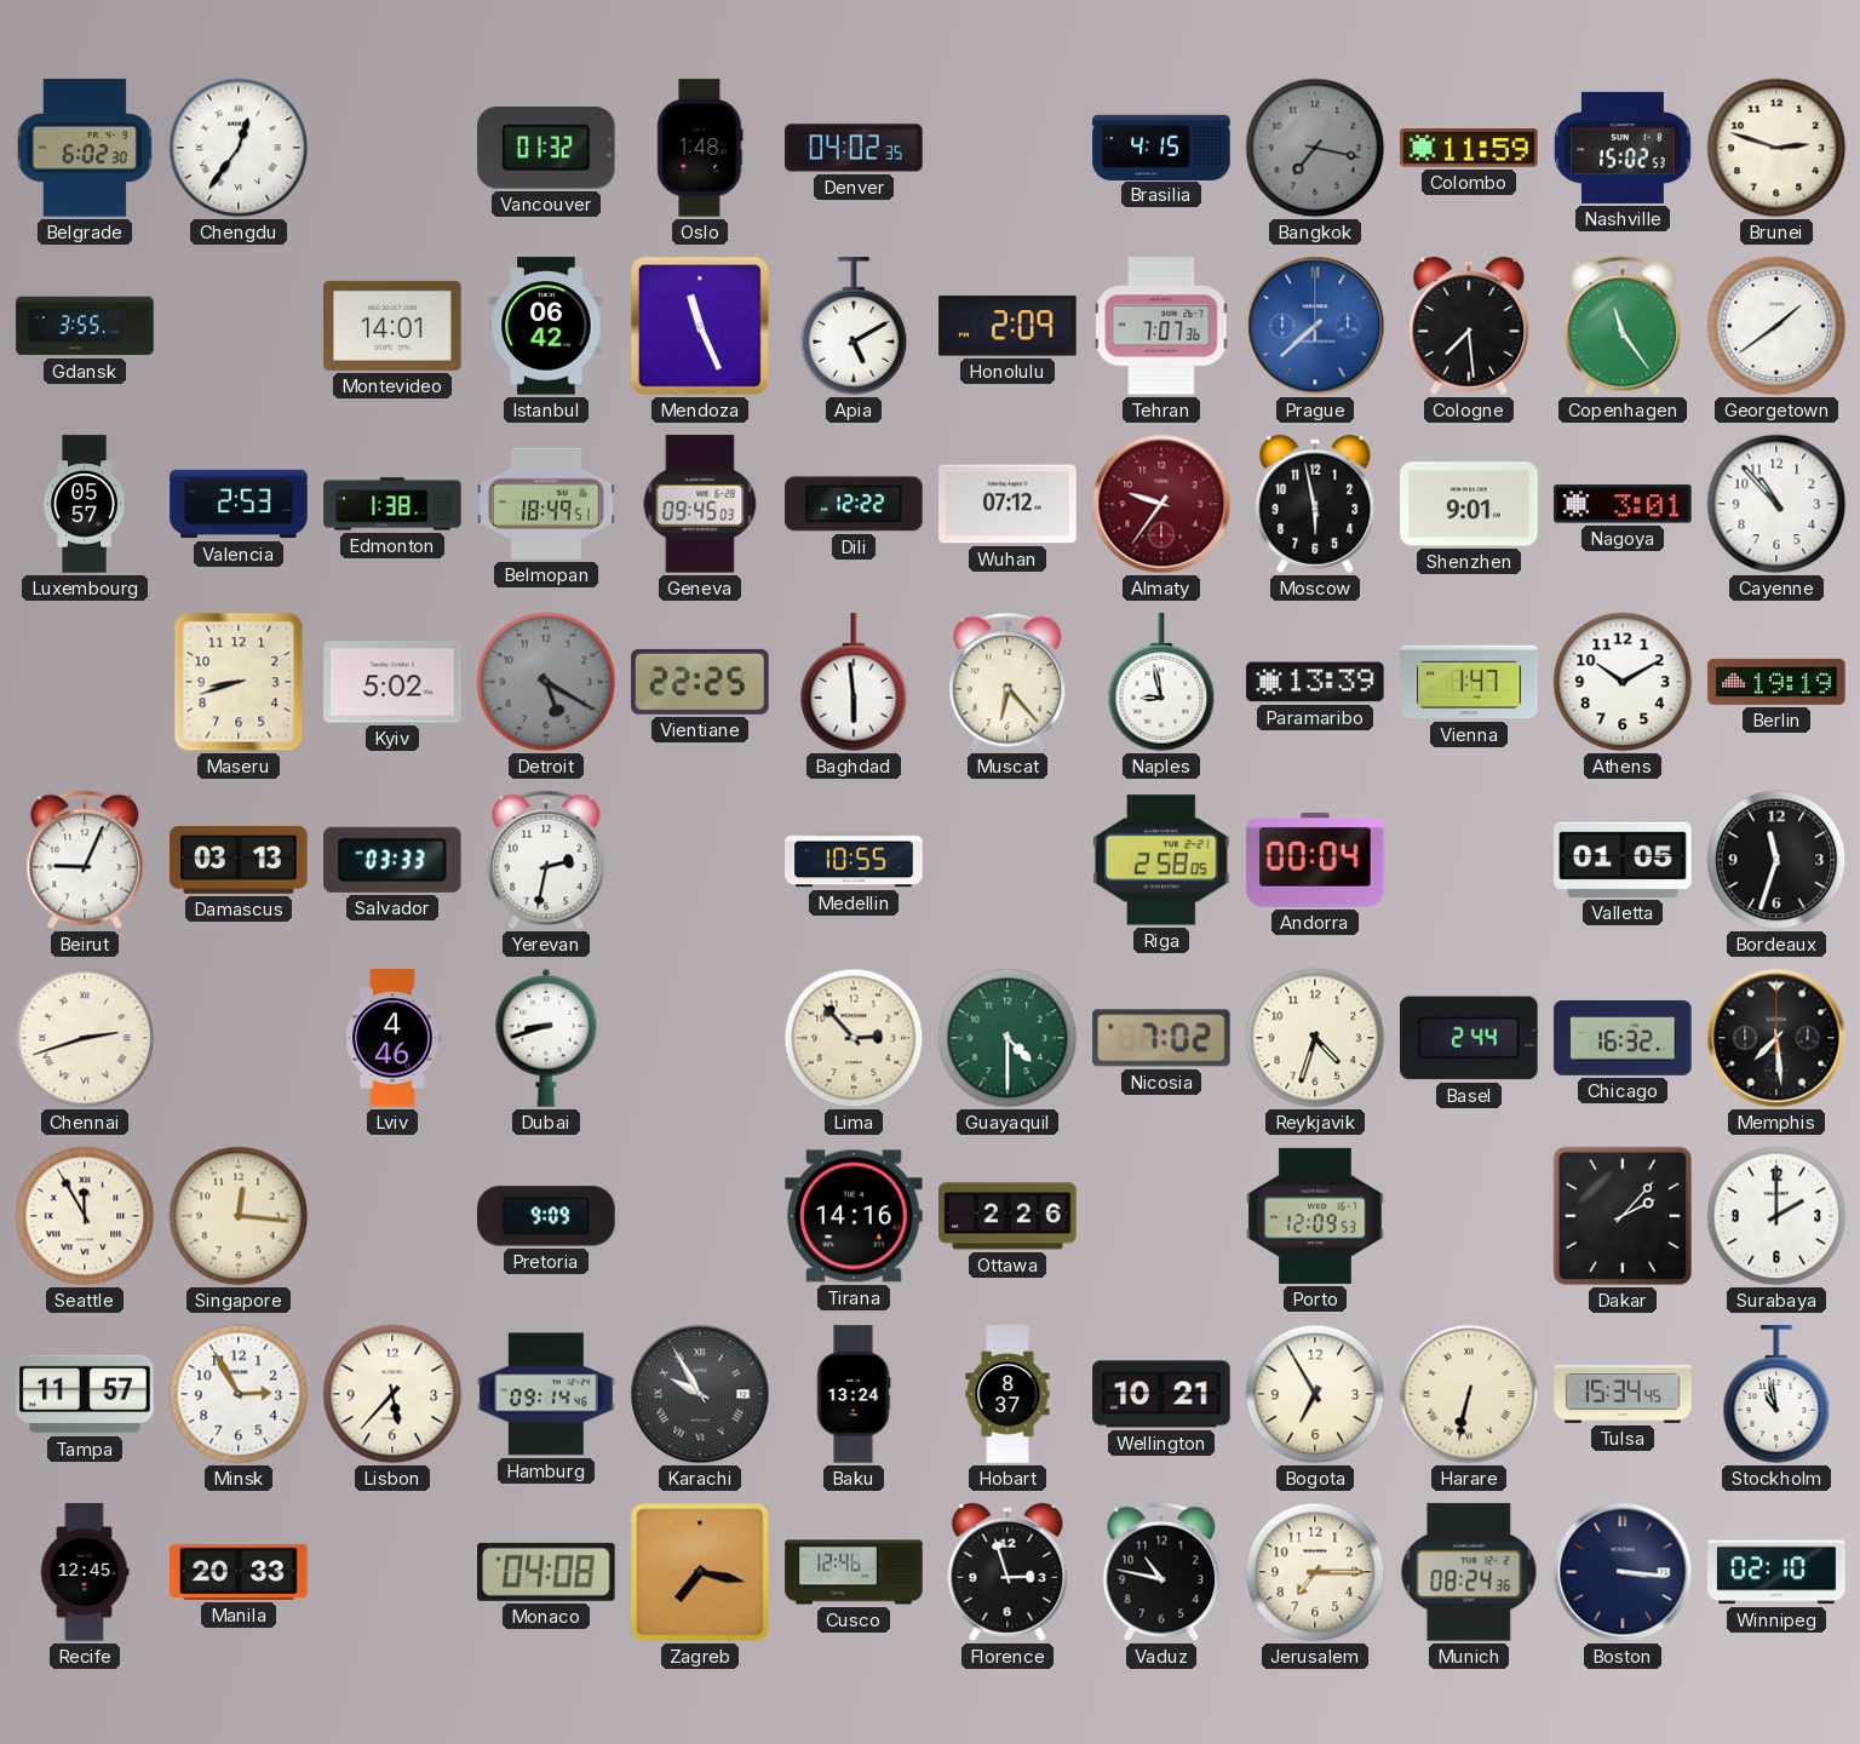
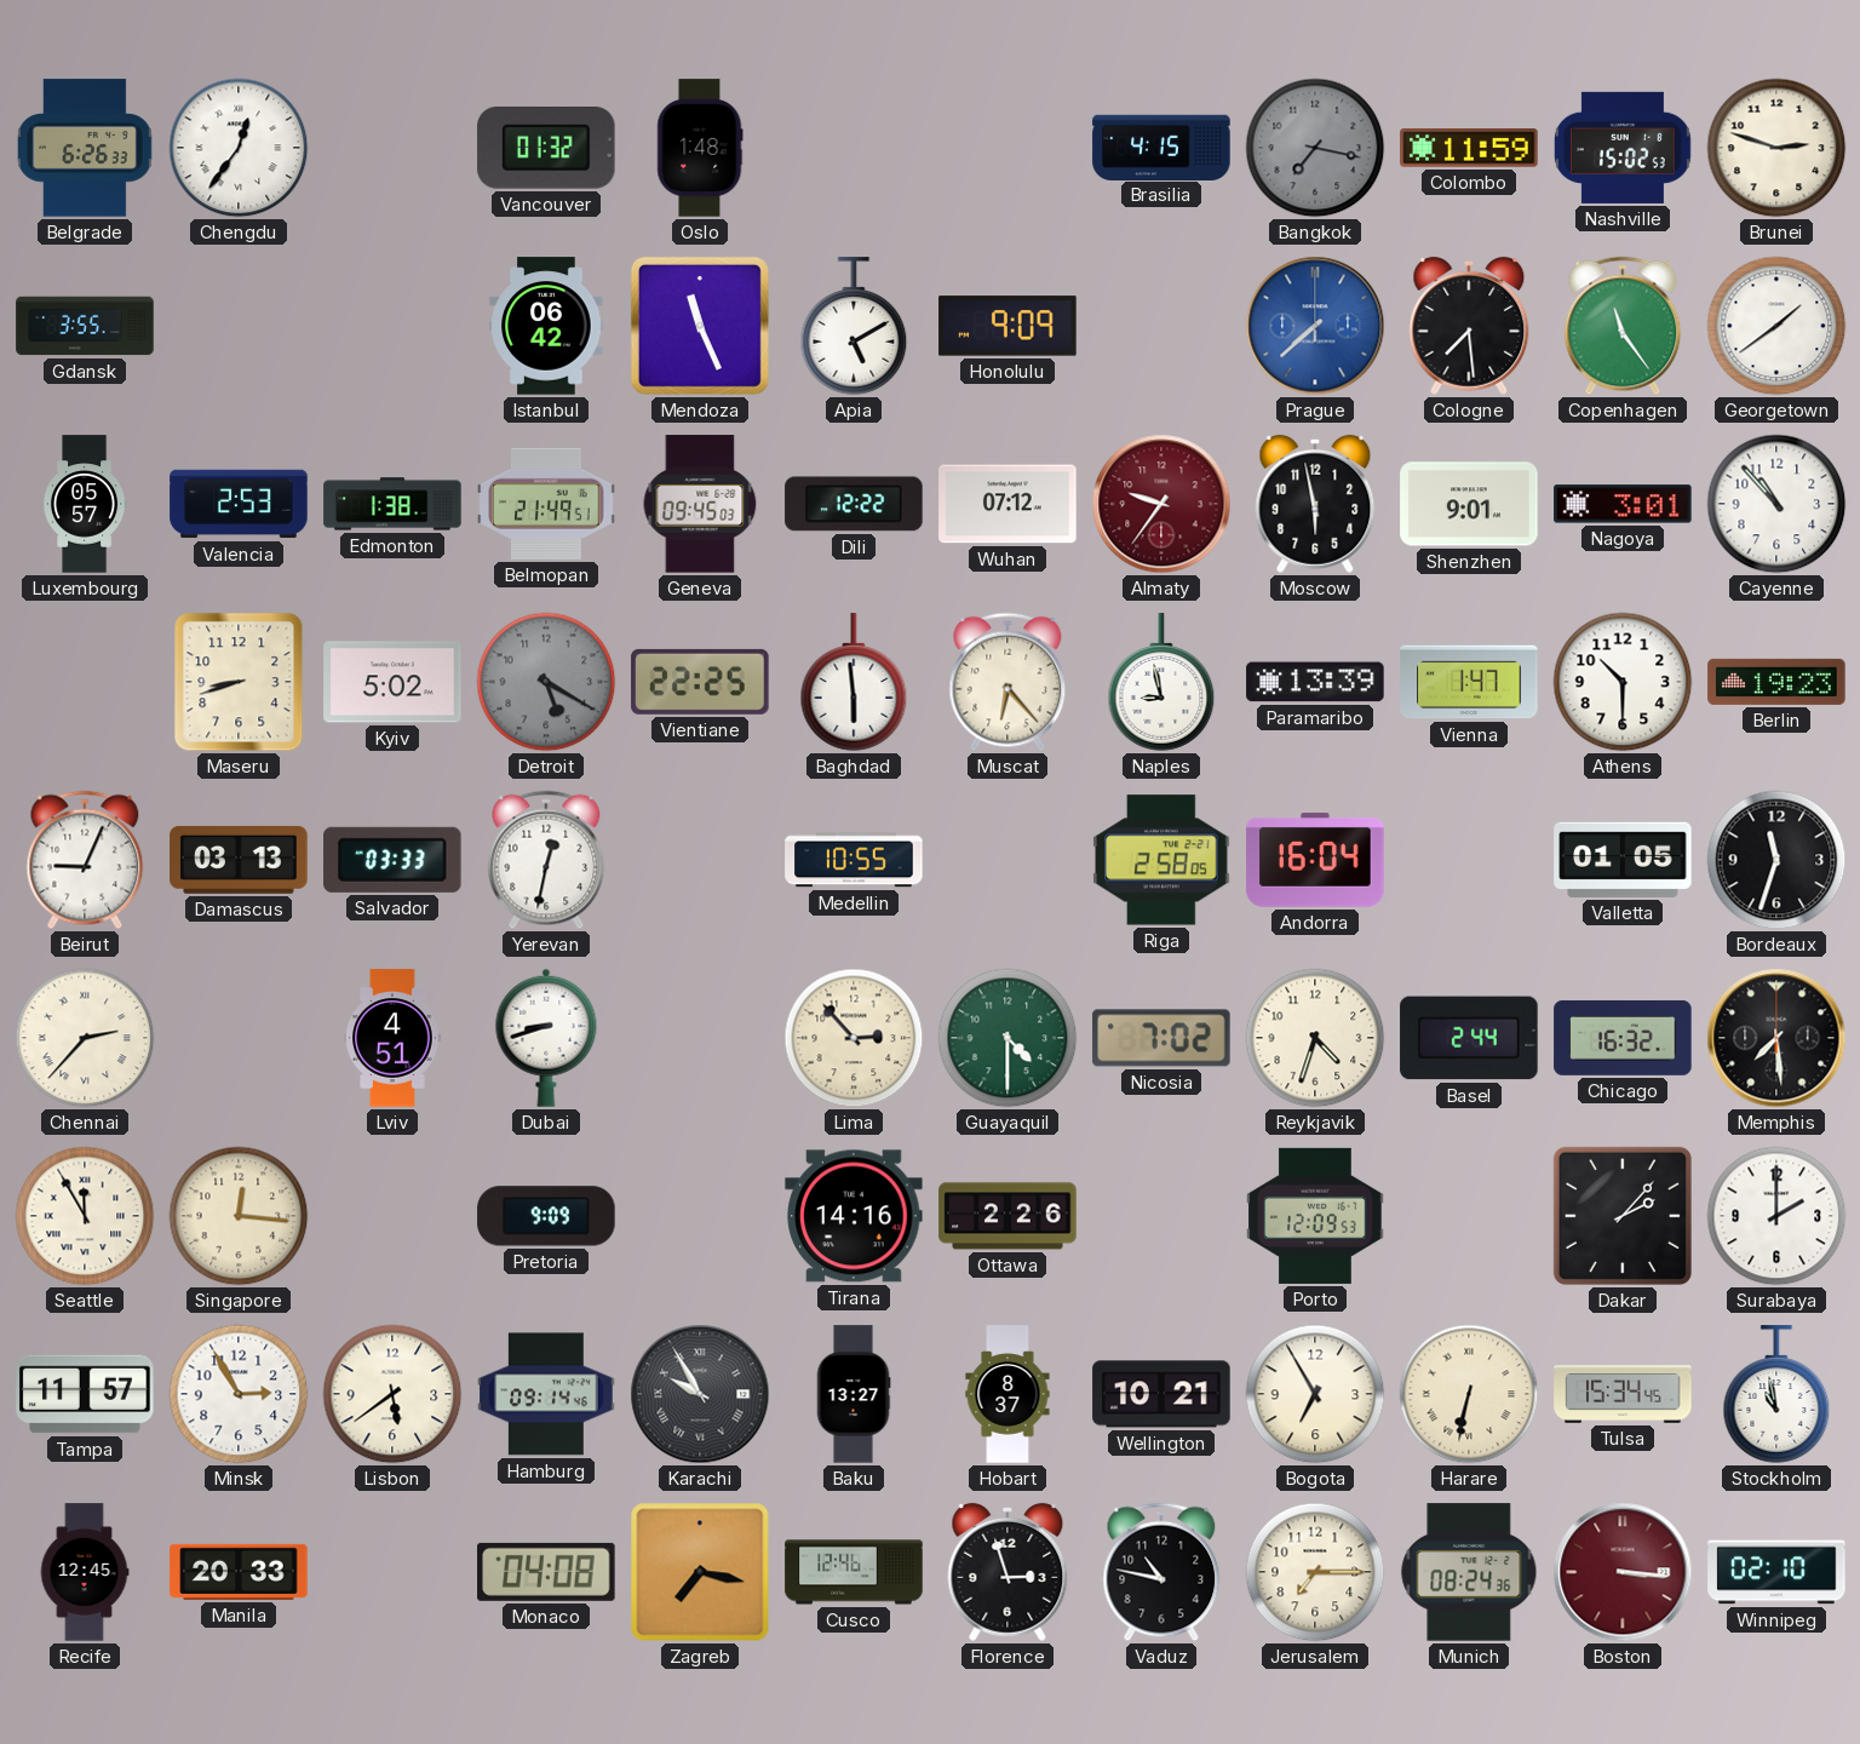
Belgrade: 6:02 -> 6:26 (86, 148)
Denver: 04:02 -> none (854, 148)
Montevideo: 14:01 -> none (392, 326)
Honolulu: 2:09 -> 9:09 (1007, 326)
Tehran: 7:07 -> none (1161, 326)
Belmopan: 18:49 -> 21:49 (546, 504)
Athens: 10:10 -> 10:30 (1623, 682)
Berlin: 19:19 -> 19:23 (1776, 682)
Yerevan: 2:32 -> 12:32 (546, 860)
Andorra: 00:04 -> 16:04 (1315, 861)
Chennai: 2:42 -> 2:37 (85, 1038)
Lviv: 4:46 -> 4:51 (392, 1038)
Lisbon: 5:37 -> 5:39 (392, 1394)
Baku: 13:24 -> 13:27 (854, 1394)
Boston dial: navy -> burgundy (1623, 1572)
